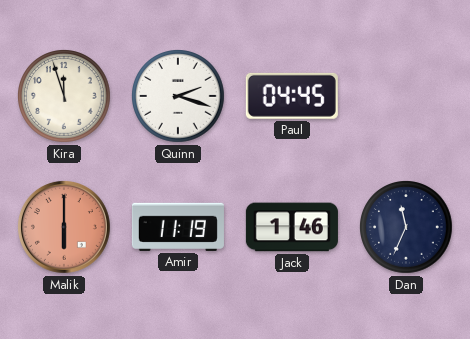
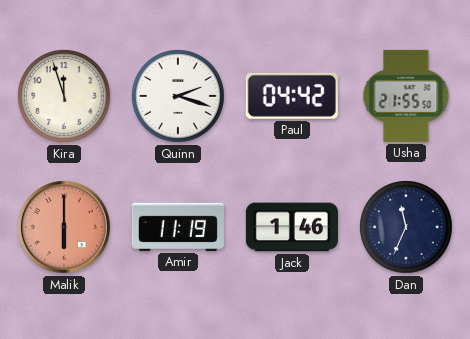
Paul: 04:45 -> 04:42 (292, 96)
Usha: none -> 21:55 (406, 96)
